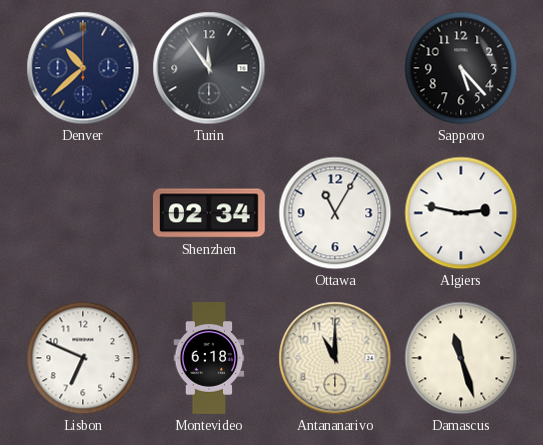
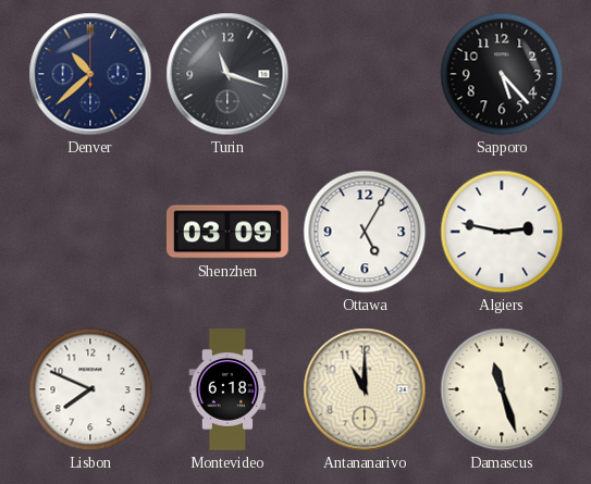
Turin: 11:54 -> 11:18 (227, 74)
Shenzhen: 02:34 -> 03:09 (227, 232)
Ottawa: 11:05 -> 5:05 (365, 232)
Lisbon: 6:49 -> 7:49 (90, 389)
